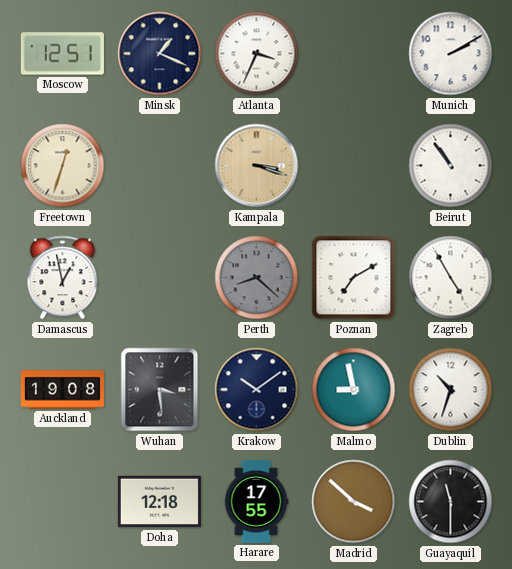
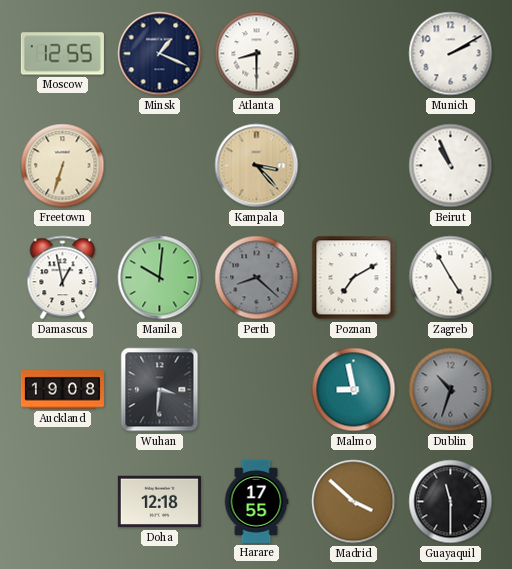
Moscow: 12:51 -> 12:55 (62, 54)
Atlanta: 3:34 -> 8:30 (257, 54)
Freetown: 12:33 -> 6:33 (63, 166)
Kampala: 3:18 -> 3:23 (257, 166)
Beirut: 10:54 -> 10:56 (451, 166)
Manila: none -> 10:01 (160, 278)
Wuhan: 3:29 -> 3:31 (160, 390)
Krakow: 10:09 -> none (257, 390)
Dublin dial: white -> grey (451, 390)
